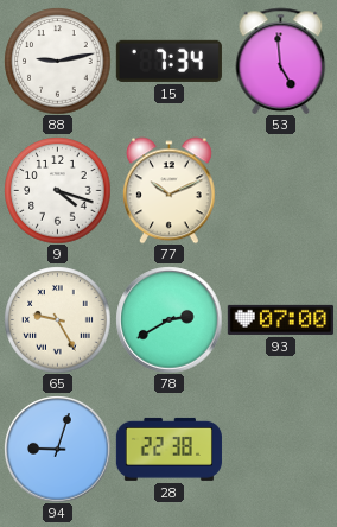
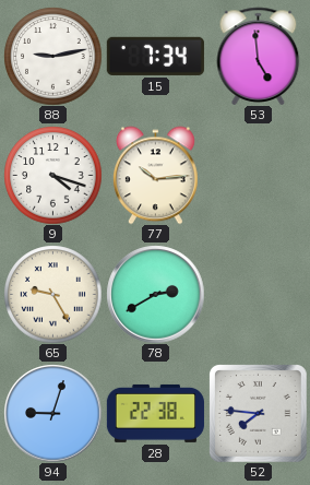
77: 10:11 -> 10:14 (156, 175)
93: 07:00 -> none (280, 319)
52: none -> 7:46 (259, 414)
